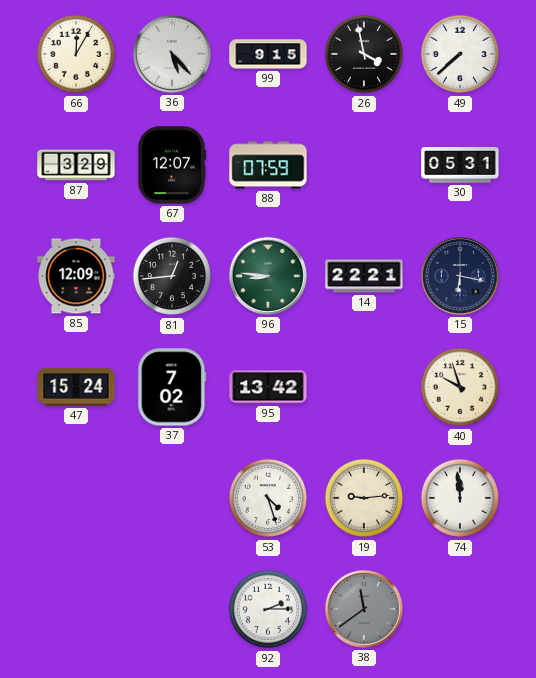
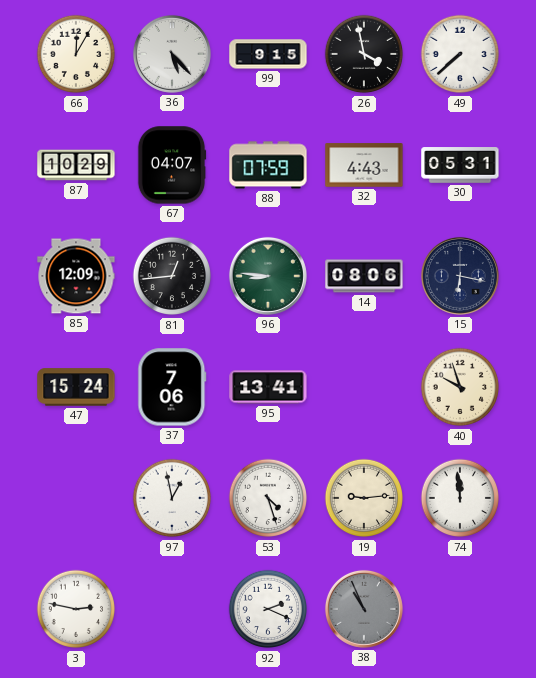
87: 3:29 -> 10:29 (76, 165)
67: 12:07 -> 04:07 (172, 165)
32: none -> 4:43 (364, 165)
14: 22:21 -> 08:06 (364, 276)
37: 7:02 -> 7:06 (172, 387)
95: 13:42 -> 13:41 (268, 387)
97: none -> 12:58 (172, 498)
3: none -> 2:47 (76, 609)
92: 2:15 -> 2:19 (268, 609)
38: 11:39 -> 10:56 (364, 609)
